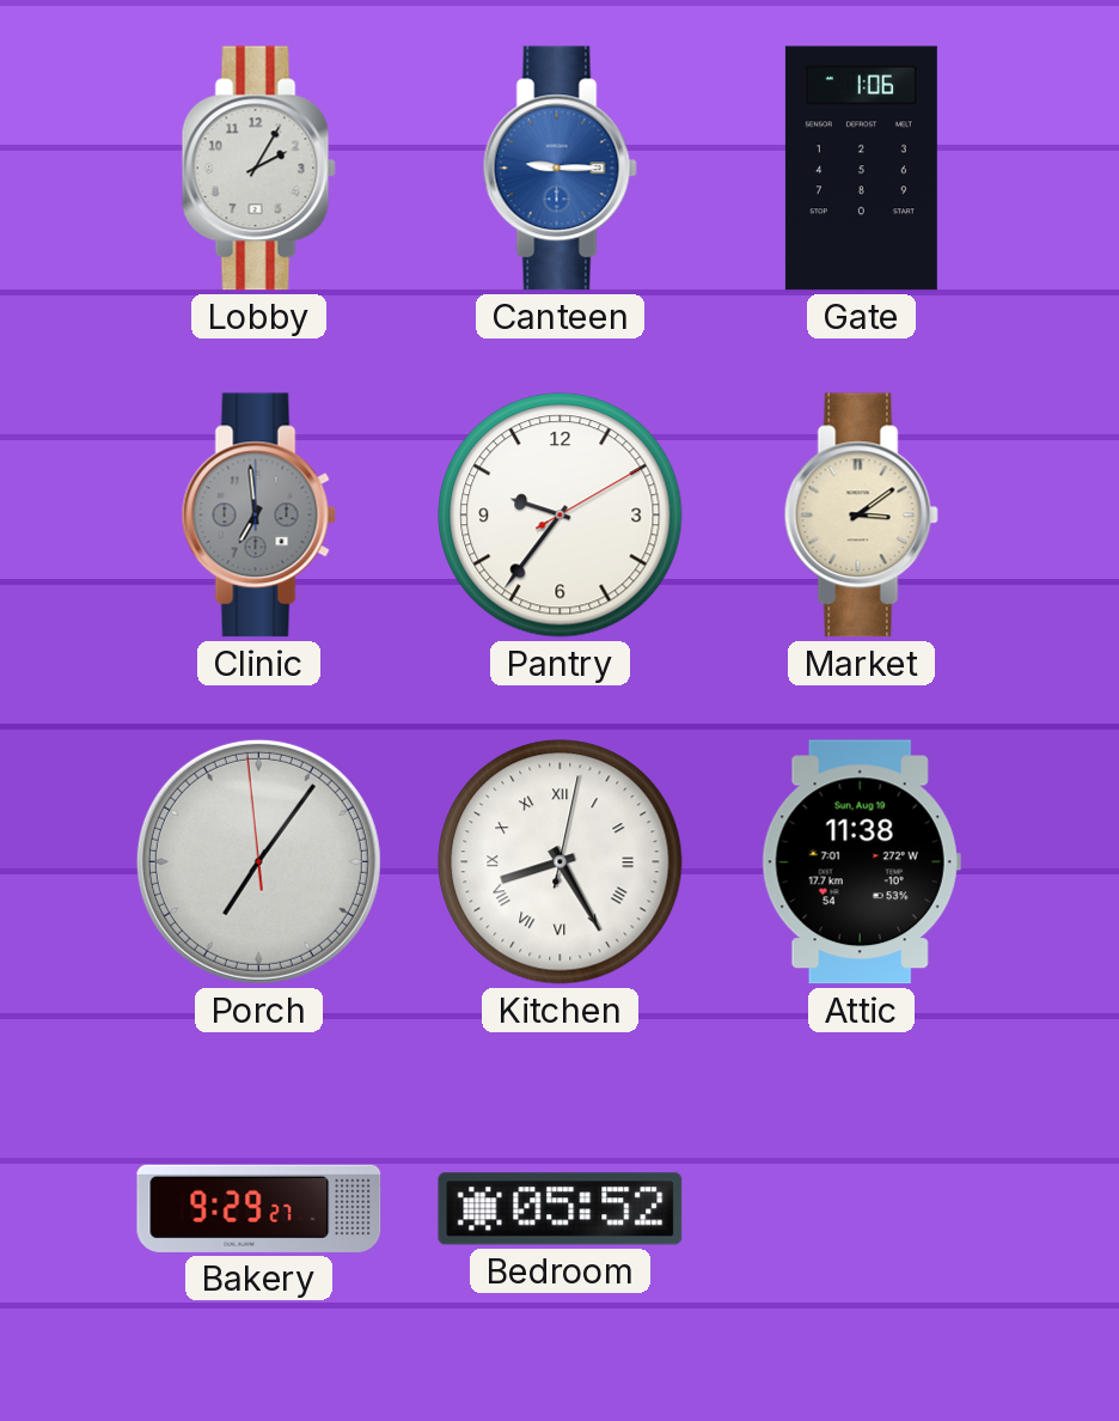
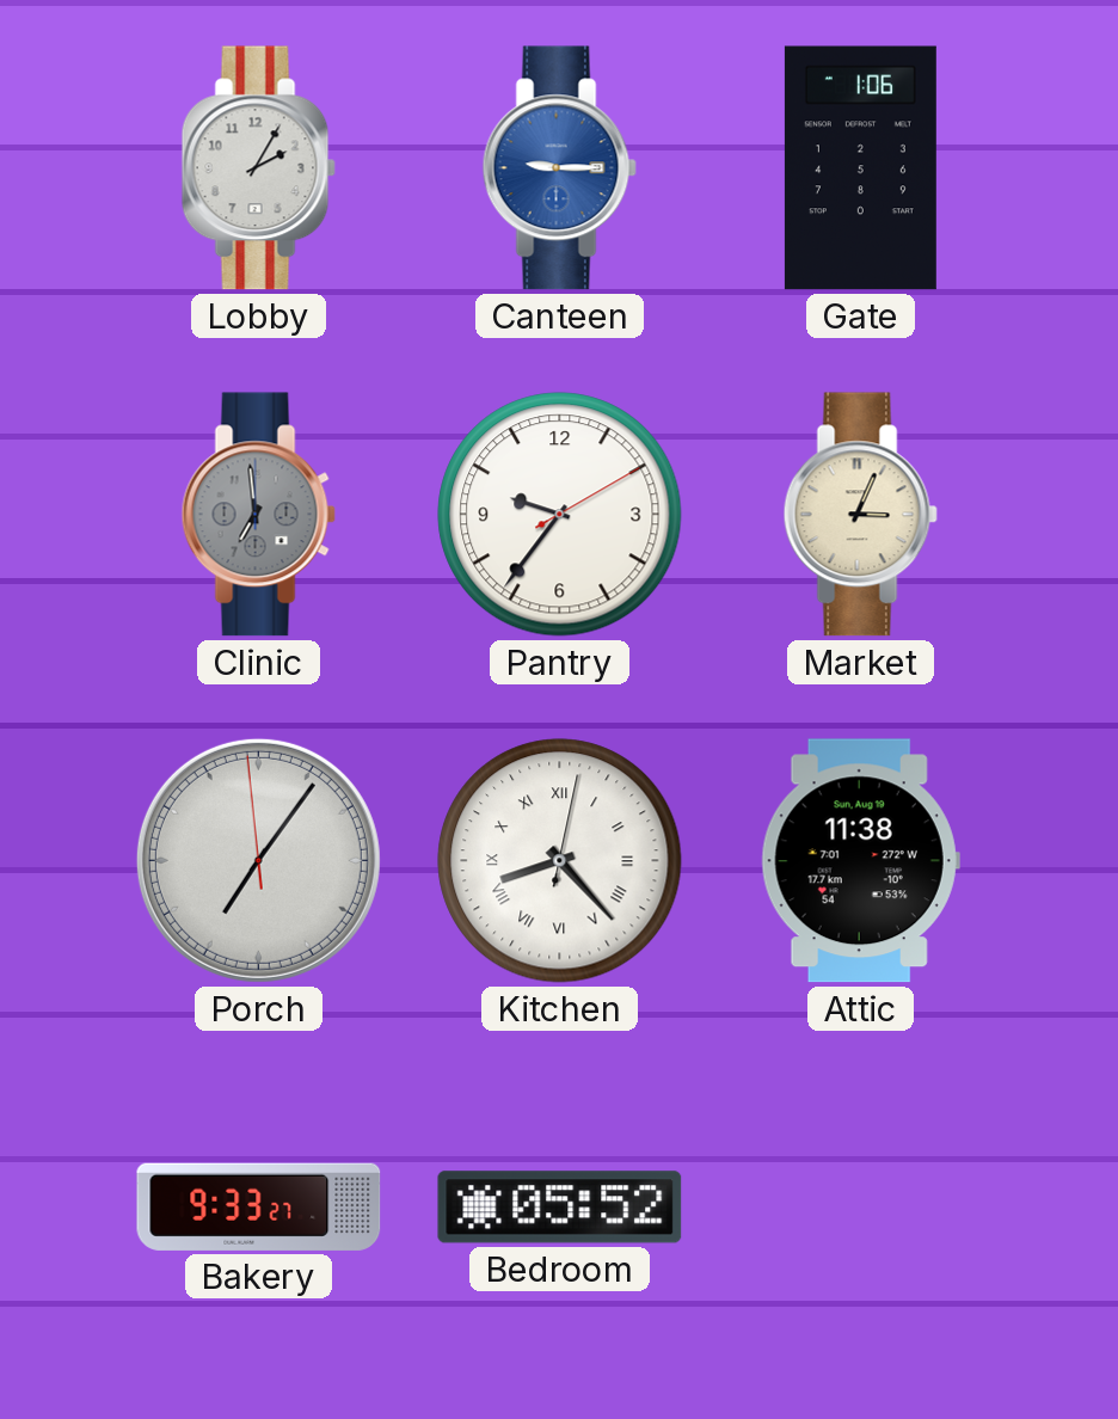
Market: 3:09 -> 3:04 (860, 515)
Kitchen: 8:25 -> 8:23 (560, 861)
Bakery: 9:29 -> 9:33 (259, 1206)
